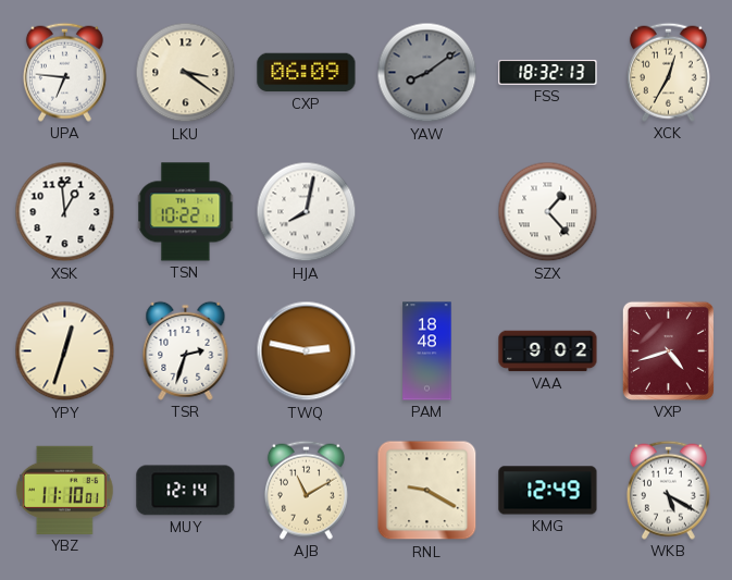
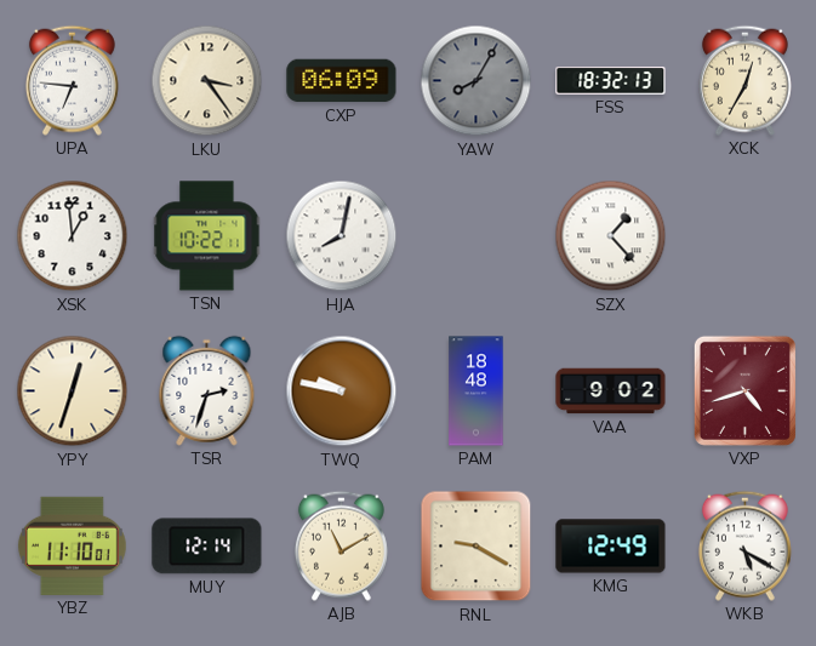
LKU: 3:21 -> 3:24 (207, 81)
YAW: 8:09 -> 8:05 (477, 81)
TWQ: 2:47 -> 9:47 (342, 391)
